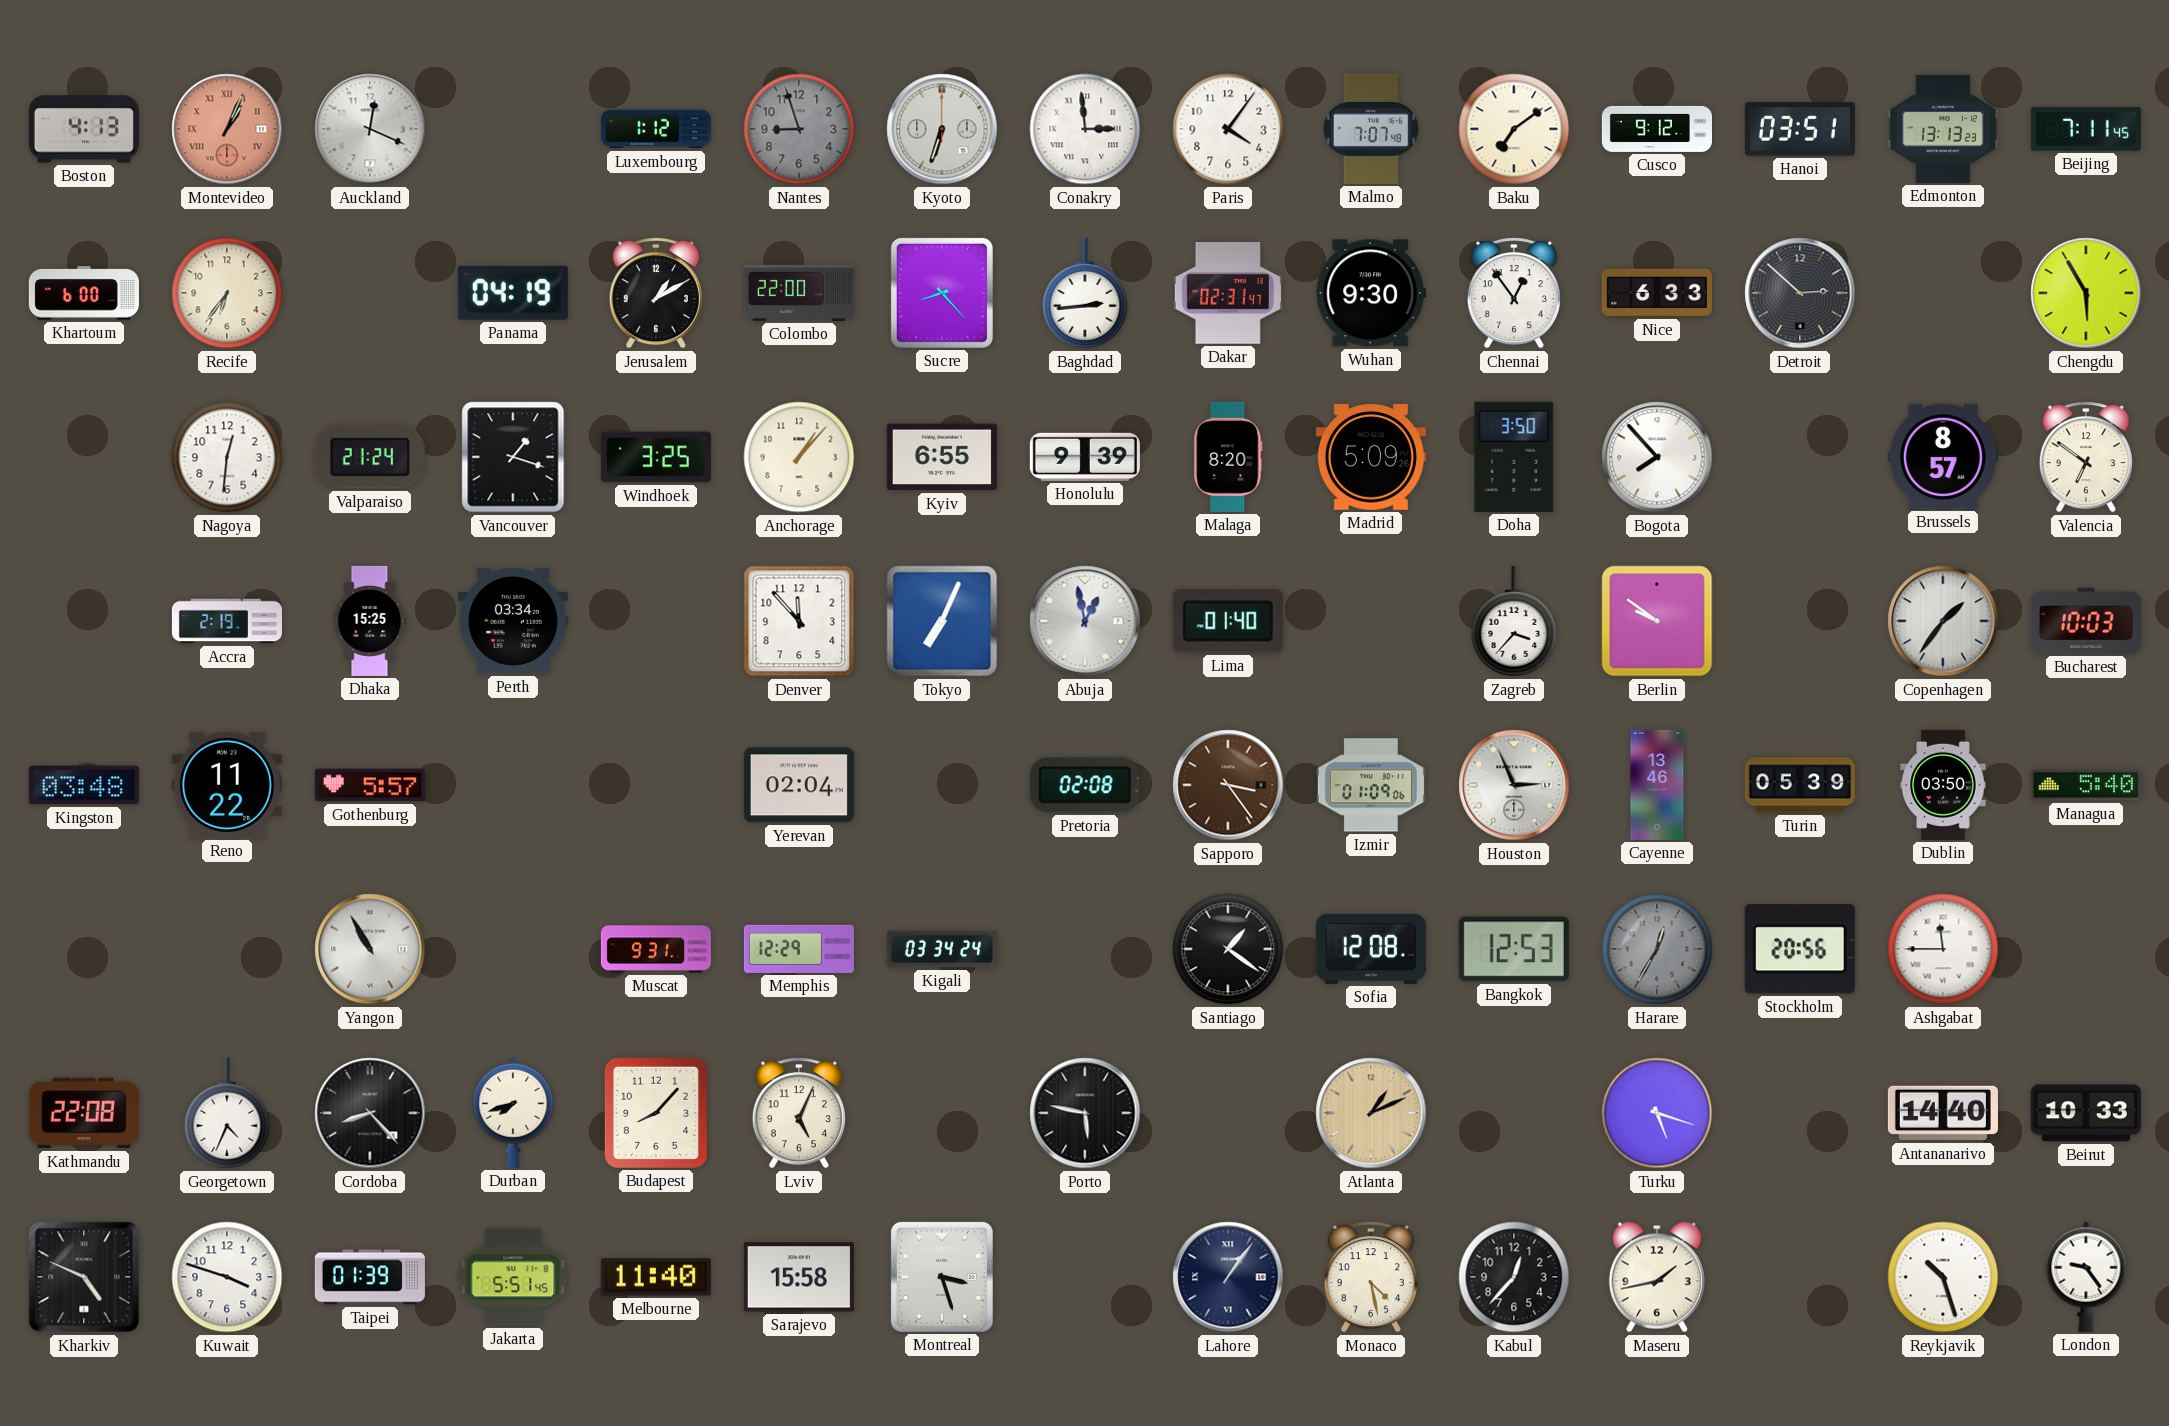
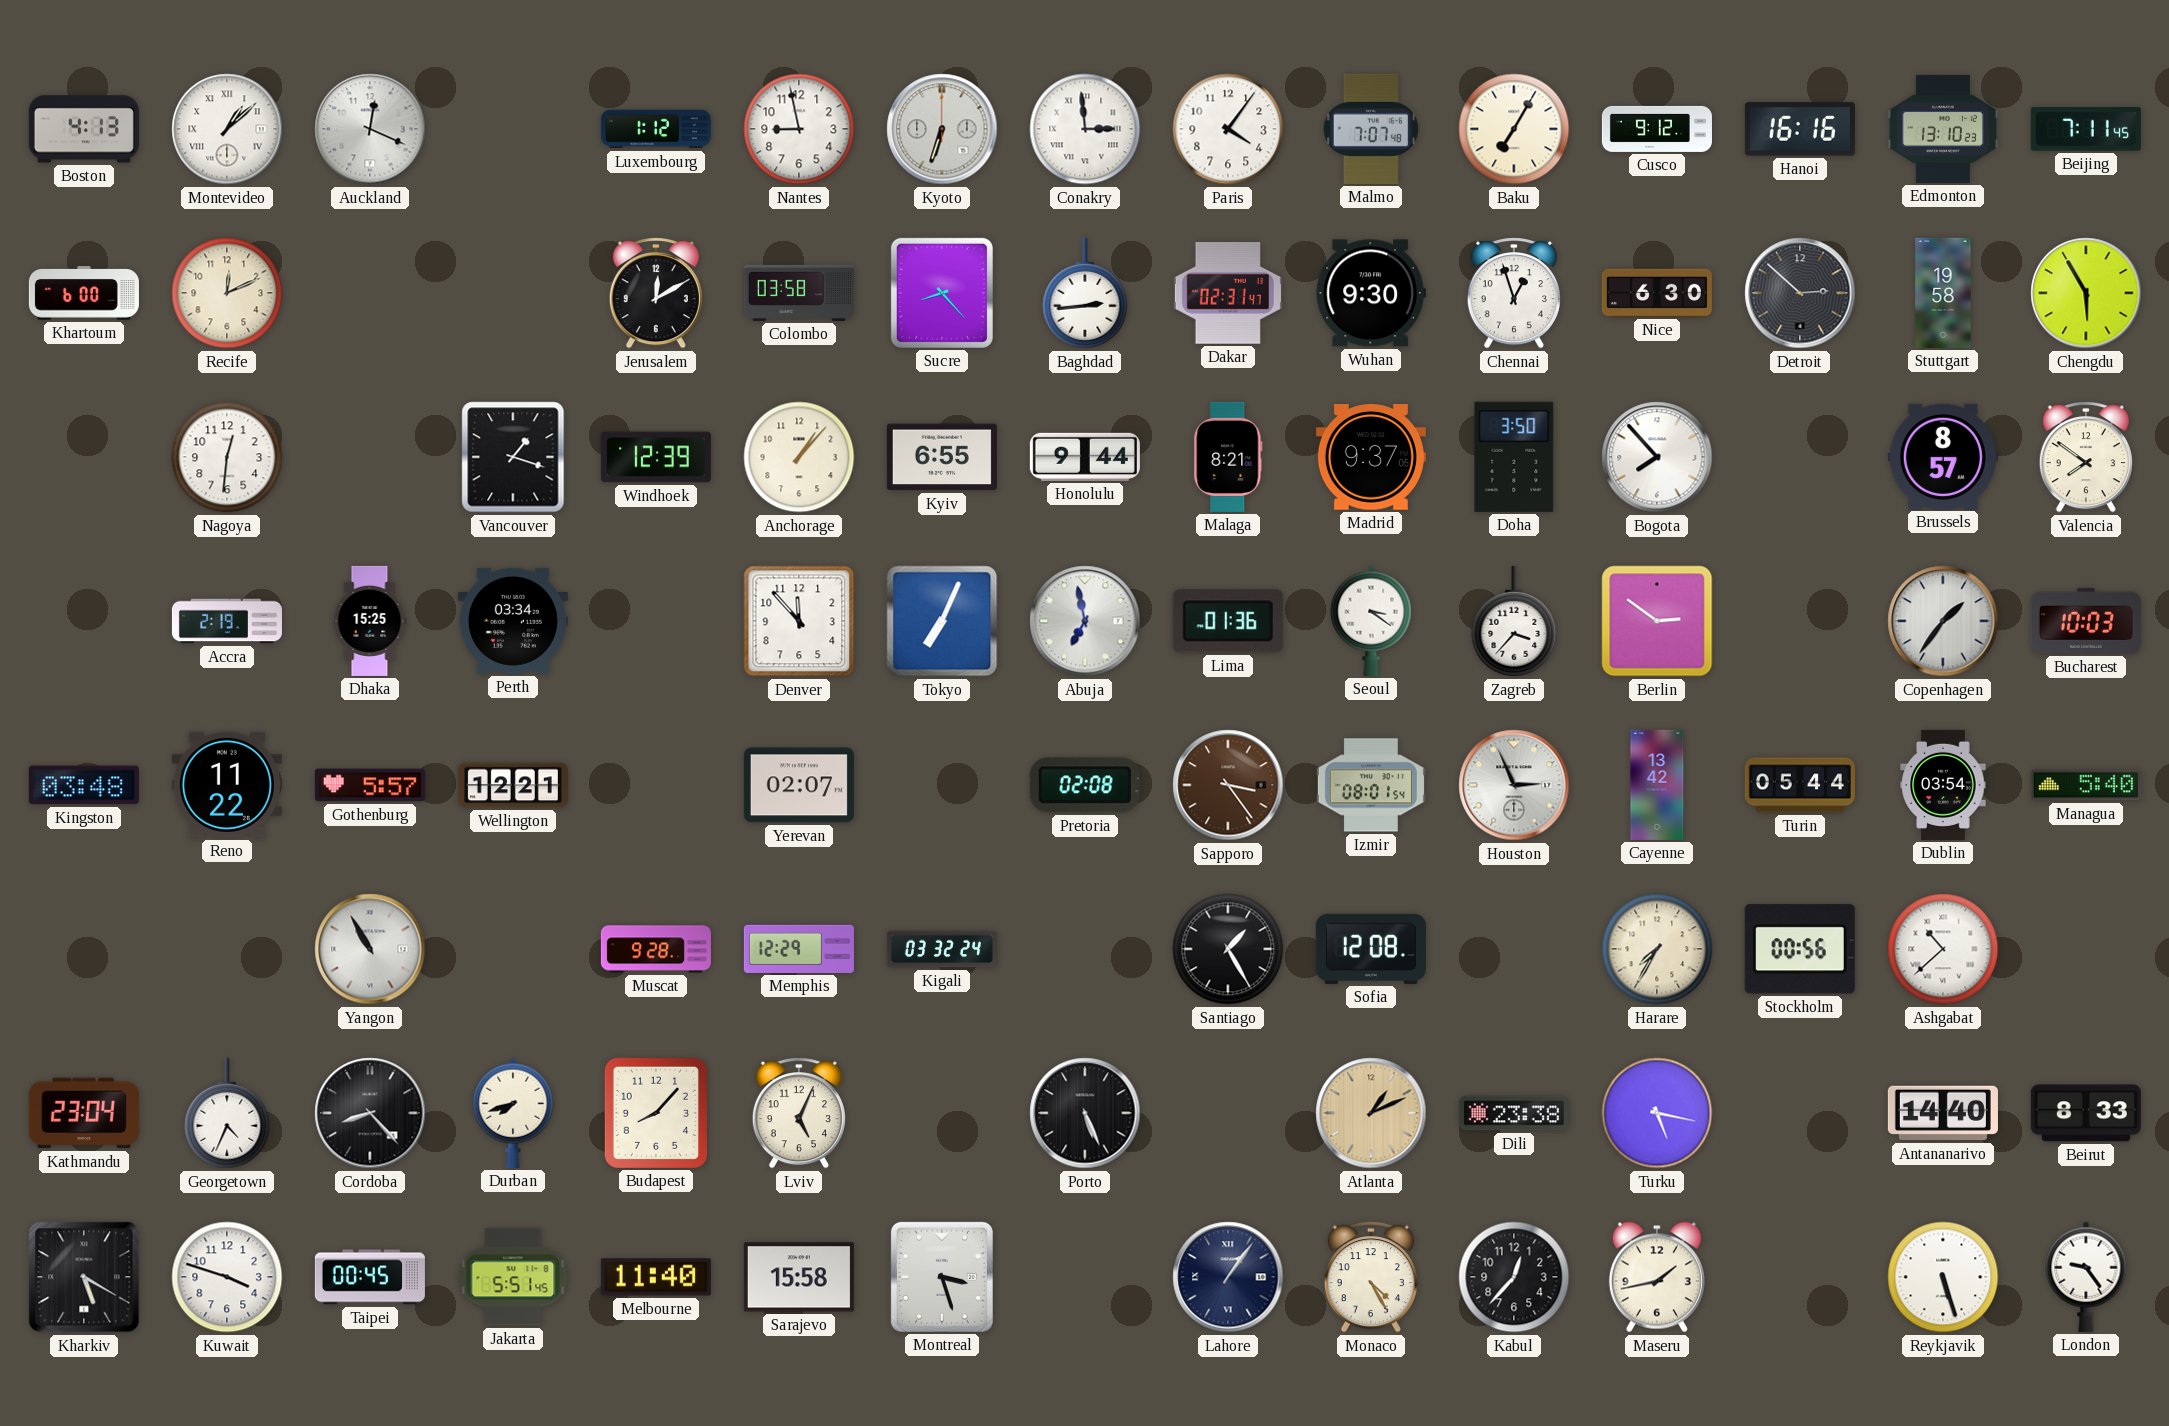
Montevideo: 1:04 -> 1:08 (227, 129)
Montevideo dial: salmon -> white (227, 129)
Nantes: 8:57 -> 8:58 (799, 129)
Nantes dial: grey -> white (799, 129)
Baku: 7:09 -> 7:05 (1514, 129)
Hanoi: 03:51 -> 16:16 (1800, 129)
Edmonton: 13:13 -> 13:10 (1943, 129)
Recife: 6:36 -> 12:11 (227, 293)
Panama: 04:19 -> none (513, 293)
Jerusalem: 1:10 -> 12:10 (656, 293)
Colombo: 22:00 -> 03:58 (799, 293)
Chennai: 12:54 -> 12:57 (1514, 293)
Nice: 6:33 -> 6:30 (1657, 293)
Stuttgart: none -> 19:58 (1943, 293)
Valparaiso: 21:24 -> none (370, 457)
Windhoek: 3:25 -> 12:39 (656, 457)
Honolulu: 9:39 -> 9:44 (1085, 457)
Malaga: 8:20 -> 8:21 (1228, 457)
Madrid: 5:09 -> 9:37 (1371, 458)
Valencia: 6:51 -> 7:51 (2086, 457)
Abuja: 12:58 -> 6:58 (1085, 621)
Lima: 01:40 -> 01:36 (1228, 621)
Seoul: none -> 3:21 (1371, 621)
Berlin: 9:51 -> 2:51 (1657, 621)
Wellington: none -> 12:21 (513, 785)
Yerevan: 02:04 -> 02:07 (799, 785)
Izmir: 01:09 -> 08:01 (1371, 785)
Cayenne: 13:46 -> 13:42 (1657, 785)
Turin: 05:39 -> 05:44 (1800, 785)
Dublin: 03:50 -> 03:54 (1943, 785)
Muscat: 9:31 -> 9:28 (656, 949)
Kigali: 03:34 -> 03:32 (942, 949)
Santiago: 1:21 -> 1:25 (1228, 949)
Bangkok: 12:53 -> none (1514, 949)
Harare: 12:35 -> 7:35 (1657, 949)
Harare dial: grey -> cream (1657, 949)
Stockholm: 20:56 -> 00:56 (1800, 949)
Ashgabat: 11:45 -> 10:38 (1943, 949)
Kathmandu: 22:08 -> 23:04 (84, 1113)
Porto: 5:47 -> 5:26 (1085, 1113)
Dili: none -> 23:38 (1514, 1113)
Turku: 5:18 -> 5:17 (1657, 1113)
Beirut: 10:33 -> 8:33 (2086, 1113)
Kharkiv: 4:49 -> 5:20 (84, 1277)
Taipei: 01:39 -> 00:45 (370, 1277)
Monaco: 4:28 -> 4:25 (1371, 1277)
Reykjavik: 10:27 -> 5:27 (1943, 1277)
